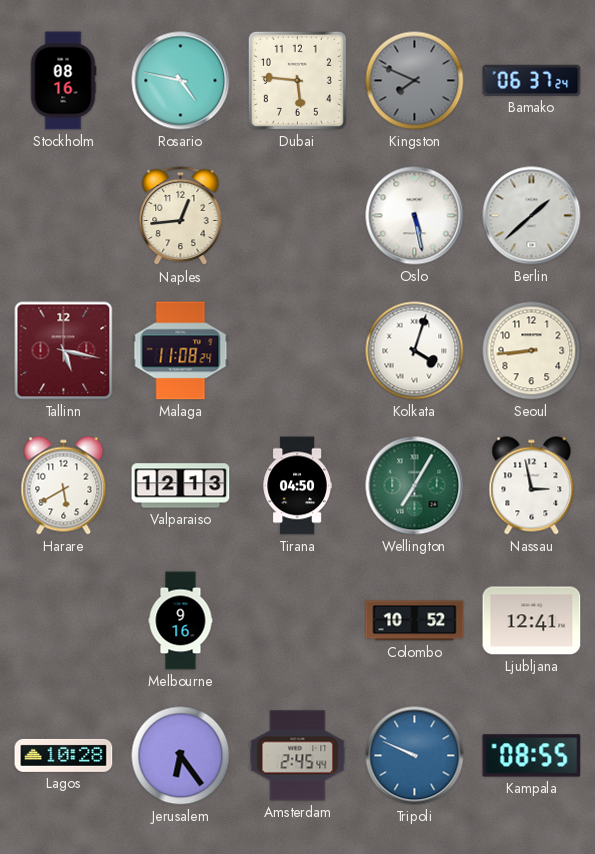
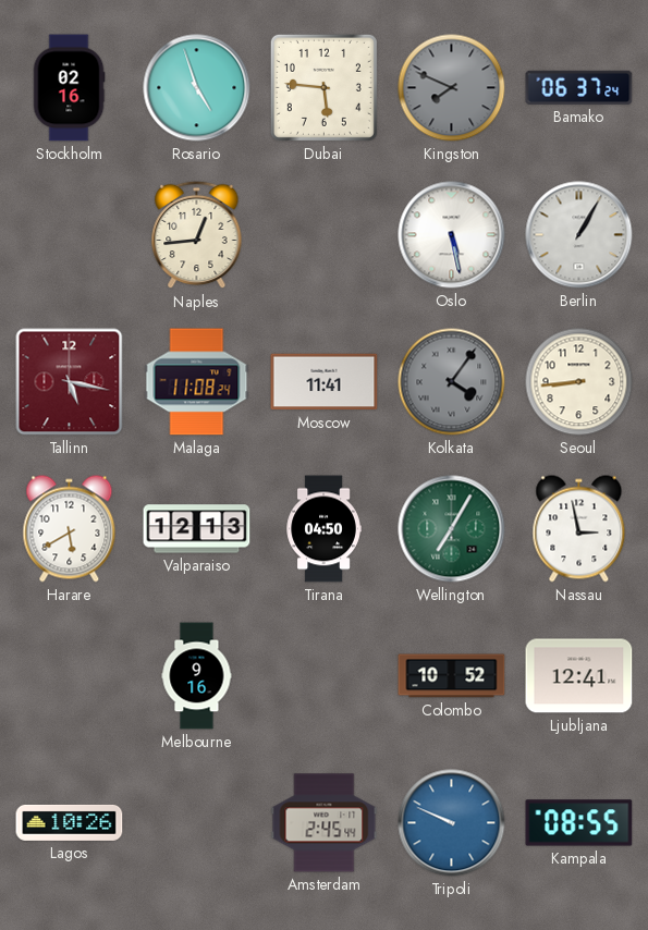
Stockholm: 08:16 -> 02:16 (69, 88)
Rosario: 4:47 -> 4:57 (197, 88)
Berlin: 1:38 -> 1:05 (579, 235)
Moscow: none -> 11:41 (325, 382)
Kolkata: 4:03 -> 4:06 (452, 382)
Kolkata dial: white -> grey (452, 382)
Lagos: 10:28 -> 10:26 (70, 822)
Jerusalem: 6:24 -> none (181, 756)
